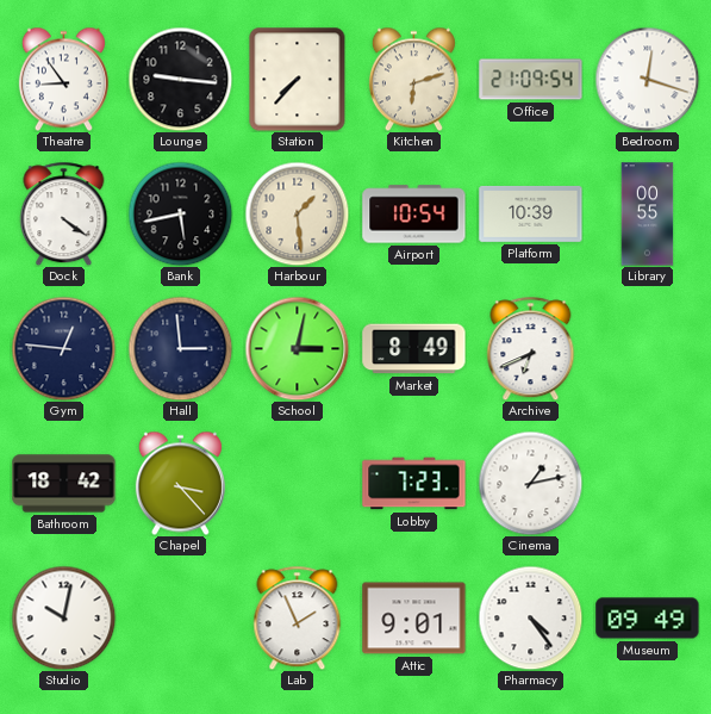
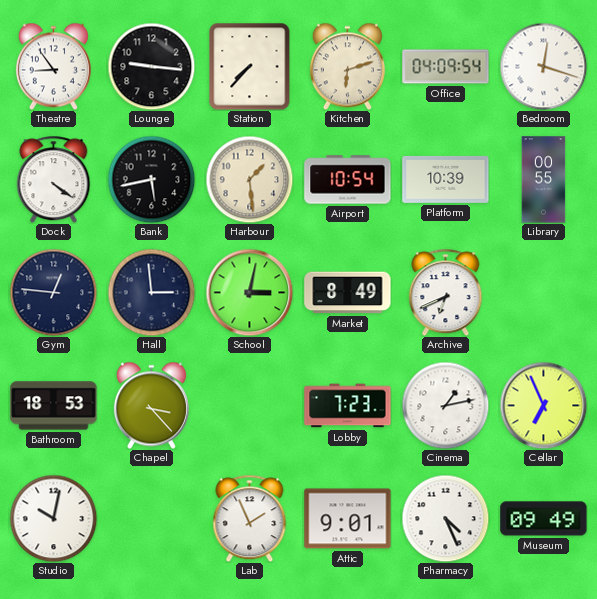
Office: 21:09 -> 04:09 (446, 67)
Bathroom: 18:42 -> 18:53 (54, 406)
Cellar: none -> 6:56 (543, 405)
Pharmacy: 4:24 -> 4:26 (445, 518)
